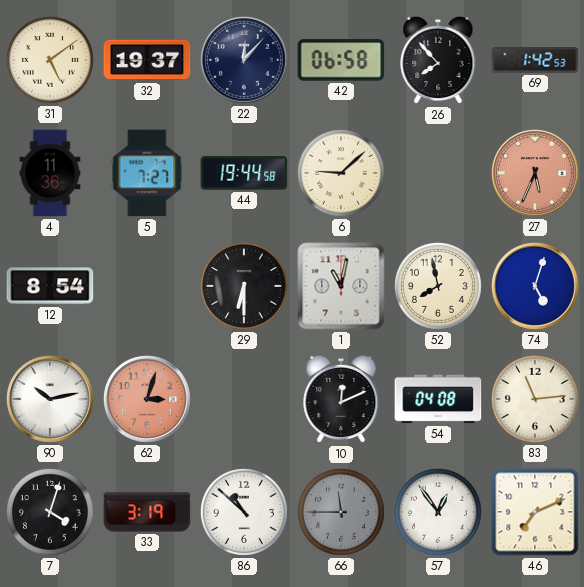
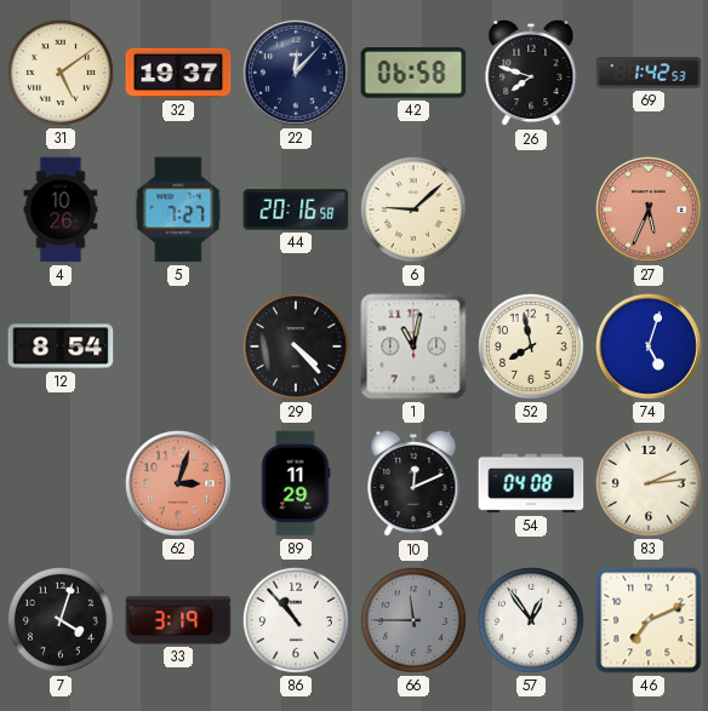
26: 7:53 -> 7:48 (531, 73)
4: 11:36 -> 10:26 (61, 210)
44: 19:44 -> 20:16 (296, 210)
29: 6:30 -> 4:23 (296, 346)
90: 10:13 -> none (50, 399)
89: none -> 11:29 (296, 483)
83: 11:14 -> 2:14 (649, 483)
86: 10:52 -> 10:53 (296, 620)
